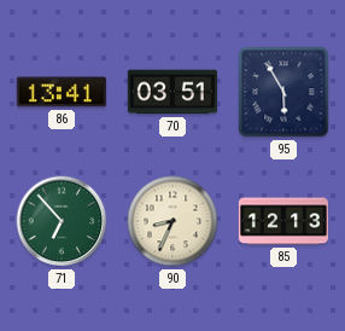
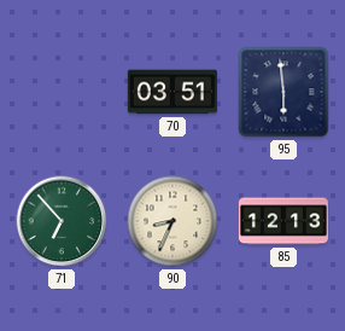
86: 13:41 -> none (62, 92)
95: 5:55 -> 5:59 (283, 92)
